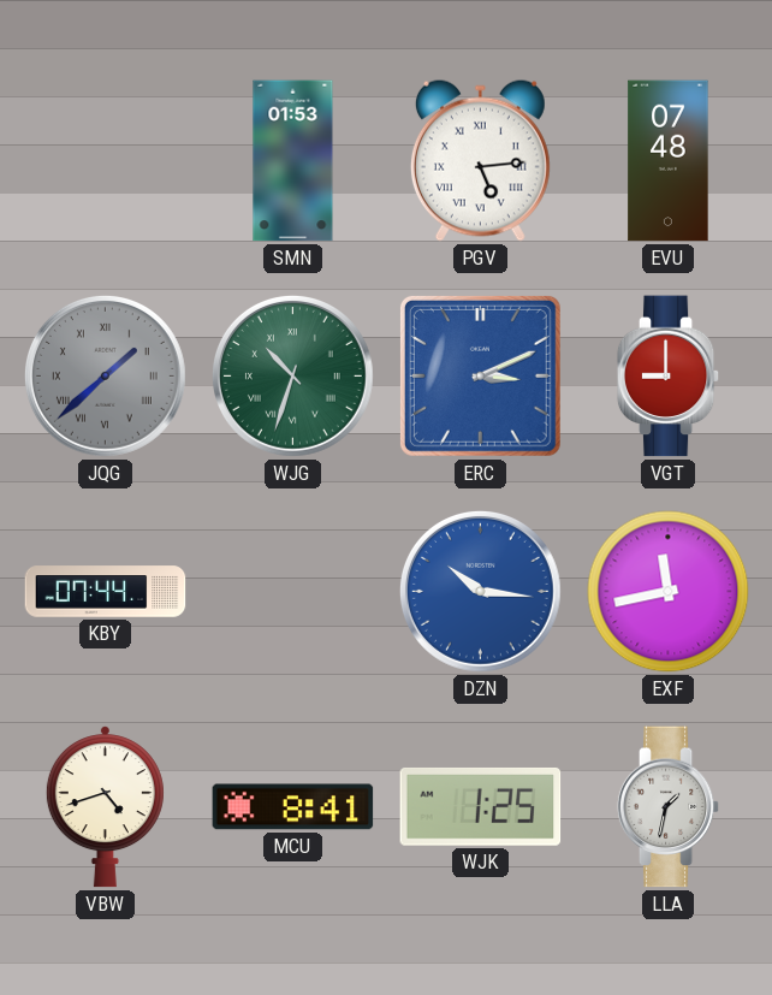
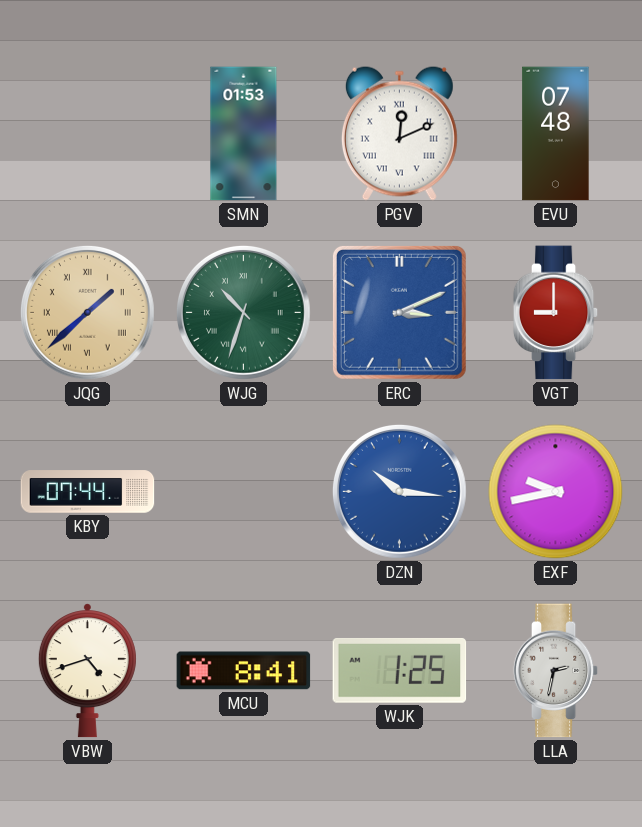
PGV: 5:14 -> 12:11 (399, 133)
JQG dial: grey -> champagne (87, 312)
EXF: 11:43 -> 9:43 (556, 492)
LLA: 1:32 -> 2:32 (556, 671)
